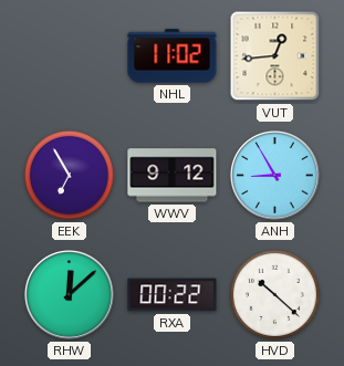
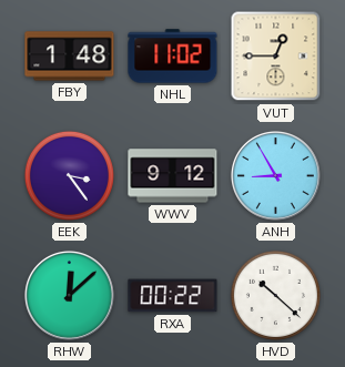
FBY: none -> 1:48 (70, 57)
VUT: 12:44 -> 12:45 (276, 57)
EEK: 6:55 -> 3:24 (69, 175)
